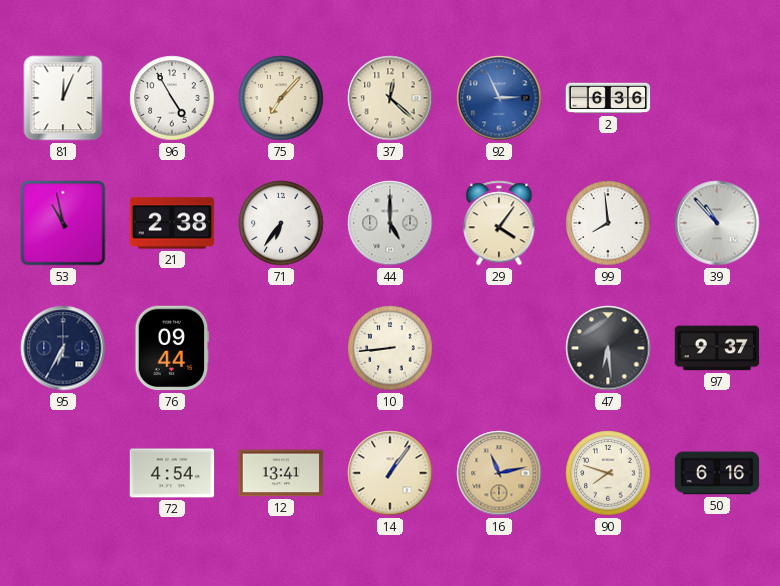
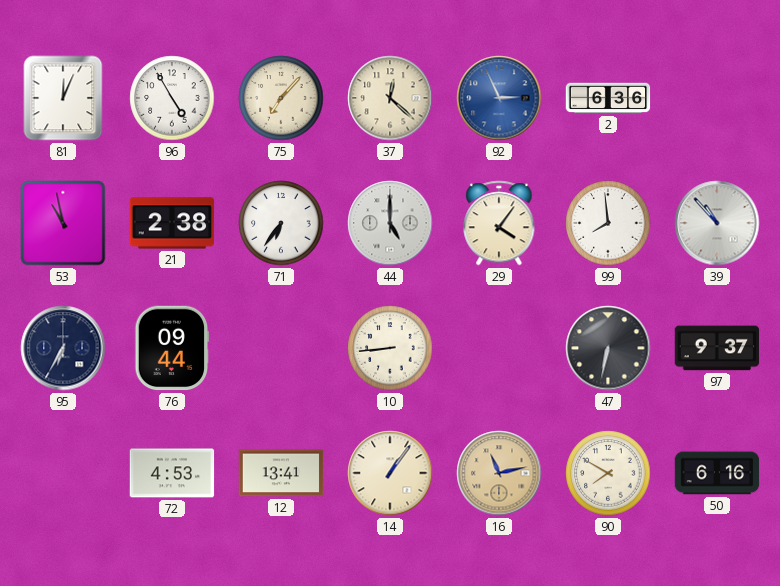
47: 6:29 -> 6:32 (608, 348)
72: 4:54 -> 4:53 (172, 473)
90: 7:48 -> 7:50 (608, 473)
